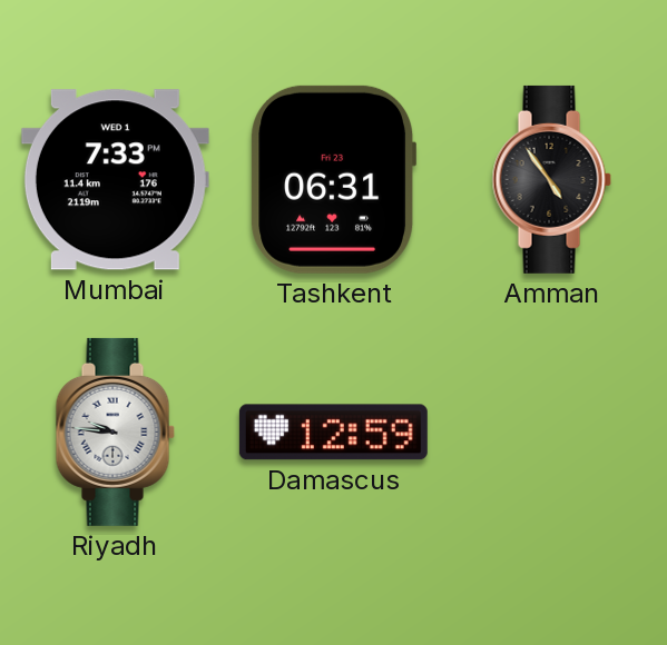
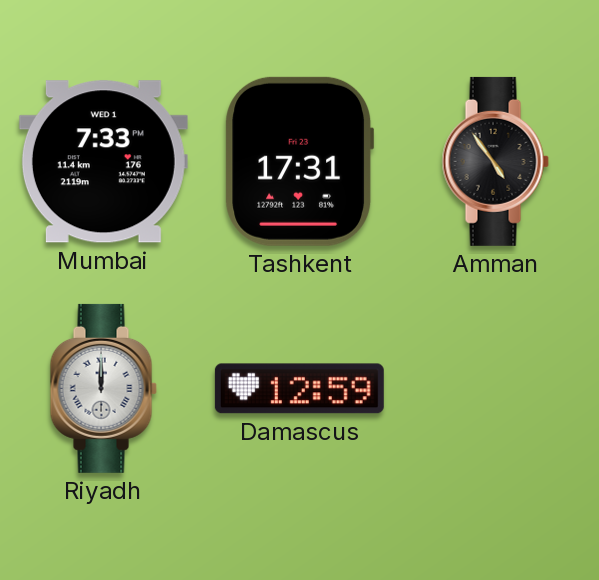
Tashkent: 06:31 -> 17:31 (300, 161)
Riyadh: 9:46 -> 12:00 (103, 388)
